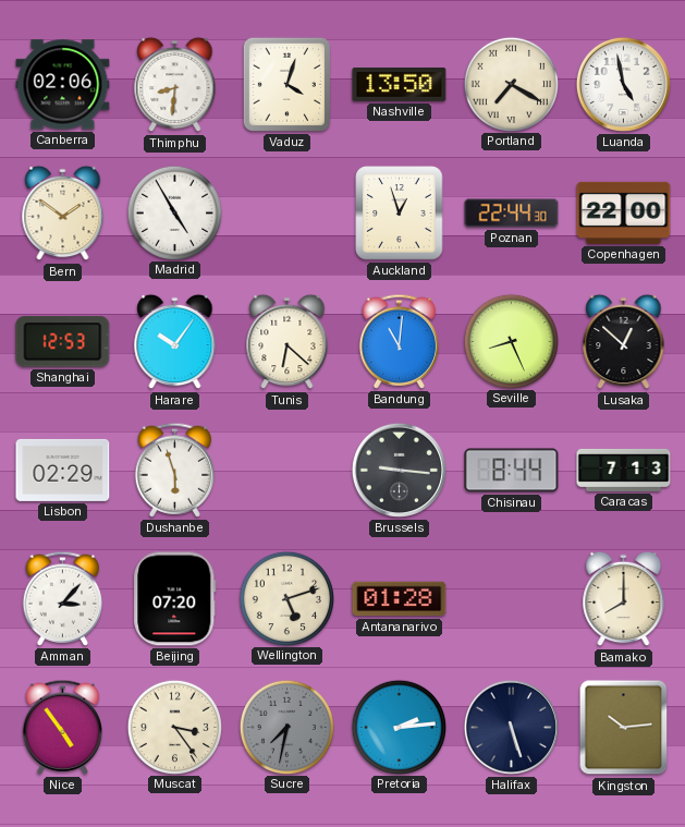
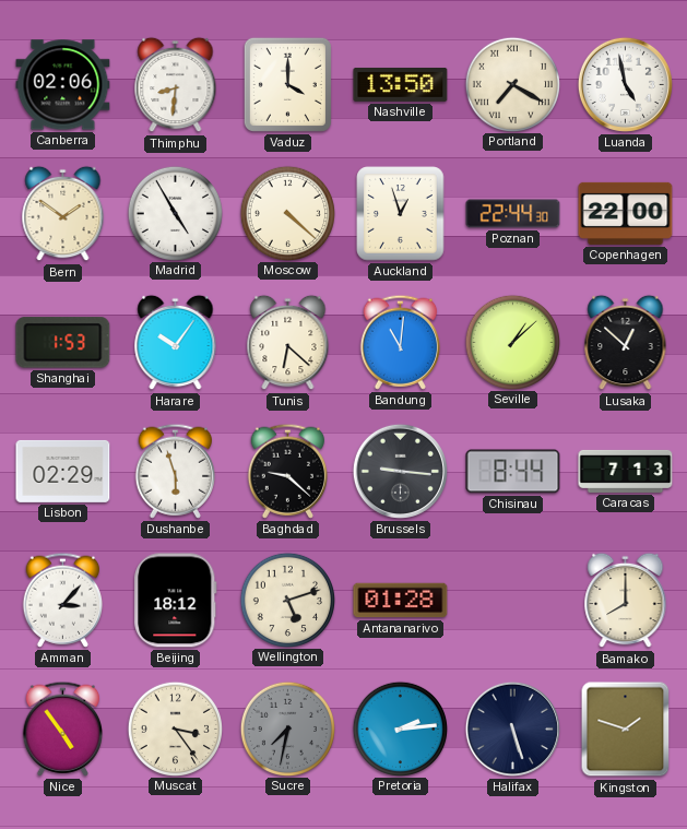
Vaduz: 4:03 -> 4:00 (287, 84)
Moscow: none -> 4:22 (287, 213)
Shanghai: 12:53 -> 1:53 (63, 343)
Seville: 8:26 -> 1:08 (512, 342)
Baghdad: none -> 9:22 (287, 471)
Beijing: 07:20 -> 18:12 (176, 601)
Kingston: 10:14 -> 1:48 (626, 730)
